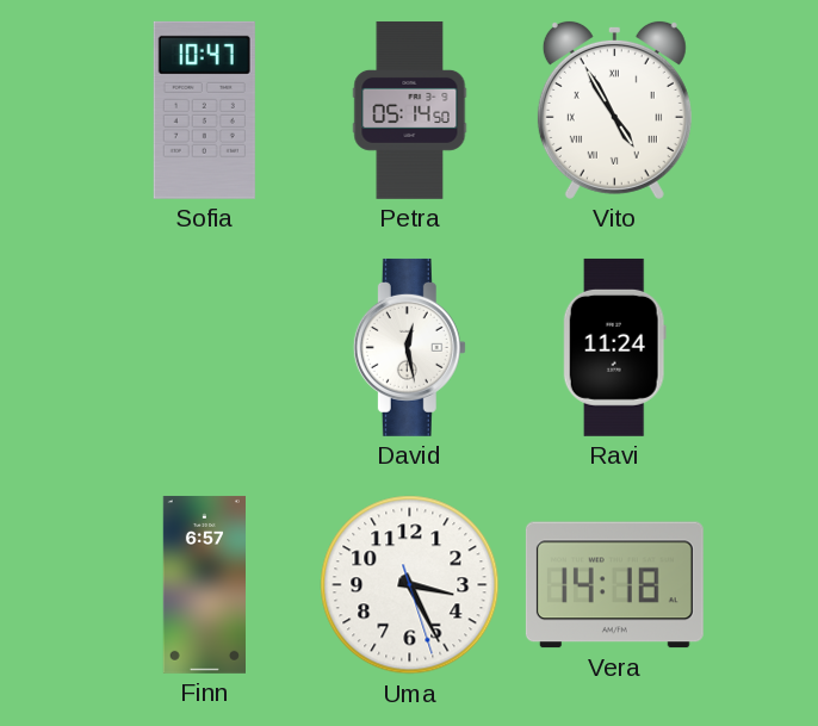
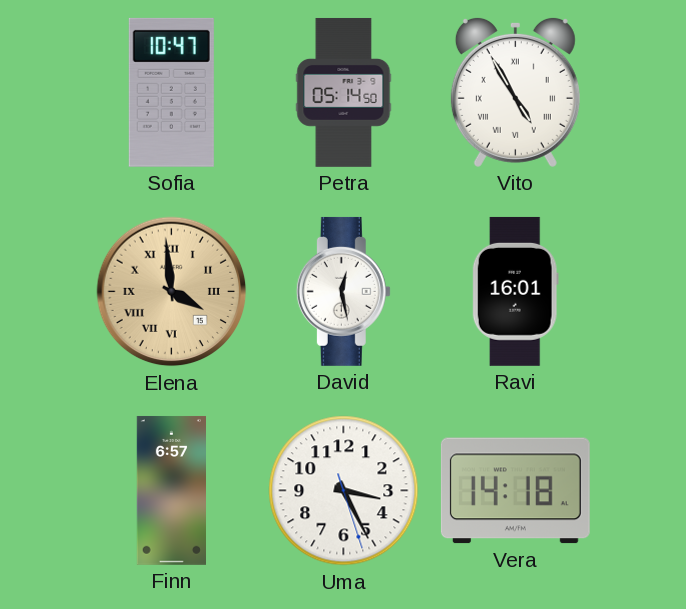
Elena: none -> 3:59 (172, 292)
Ravi: 11:24 -> 16:01 (515, 291)
